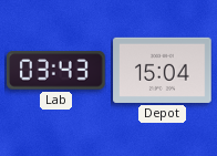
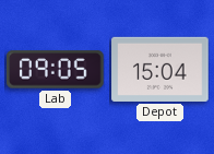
Lab: 03:43 -> 09:05 (56, 70)
